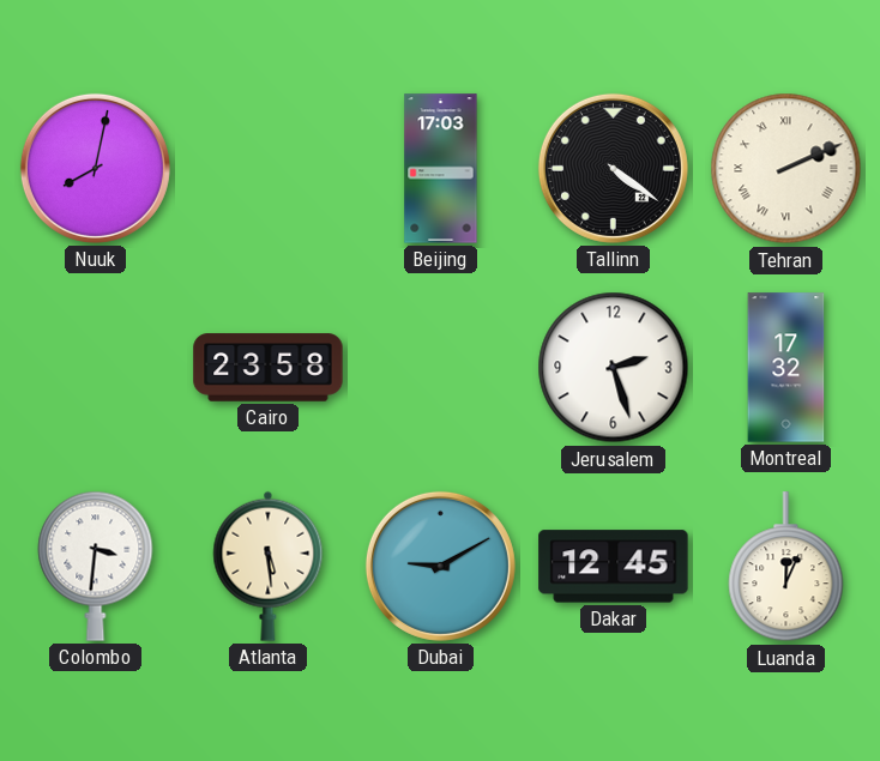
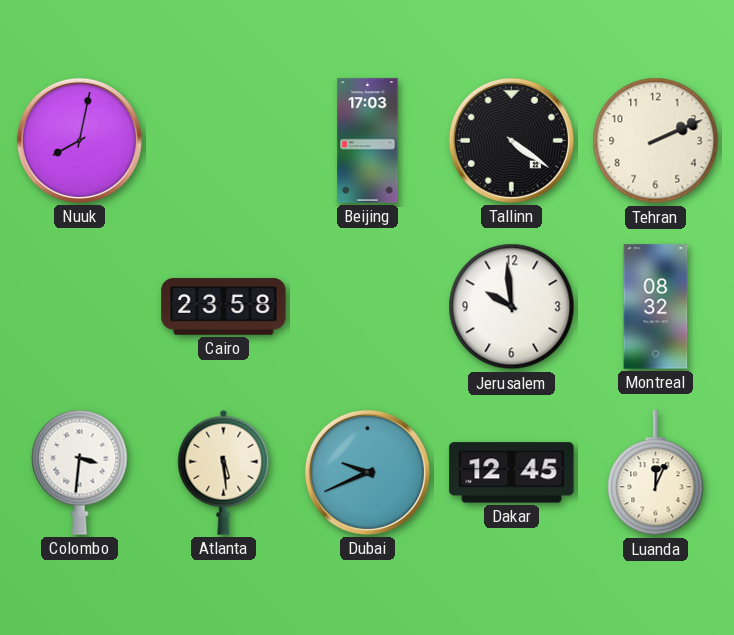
Tehran numerals: Roman -> Arabic (656, 141)
Jerusalem: 2:27 -> 9:59 (512, 307)
Montreal: 17:32 -> 08:32 (656, 307)
Dubai: 9:10 -> 9:41 (367, 472)
